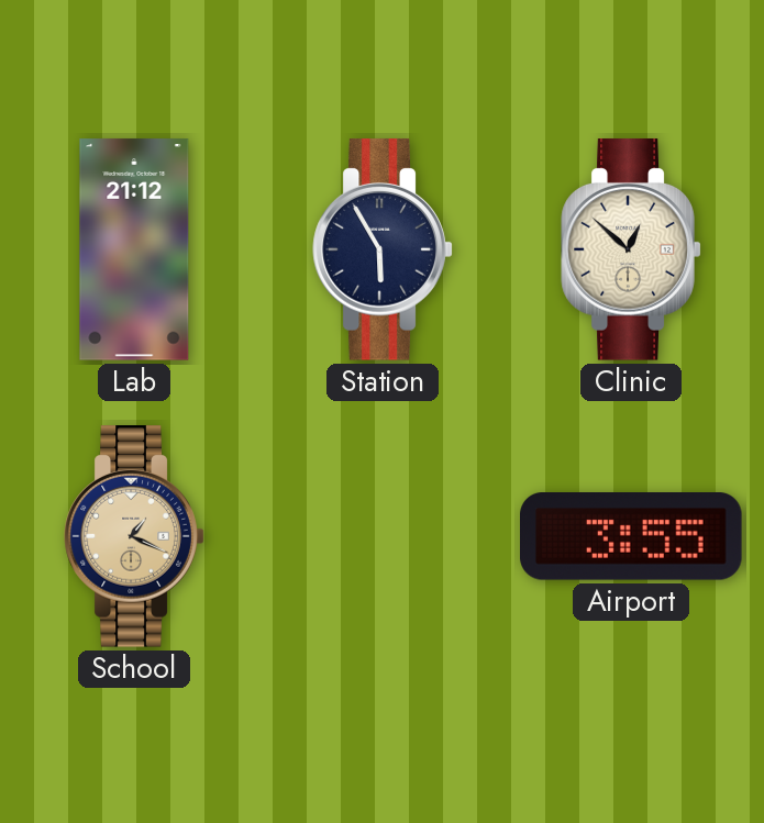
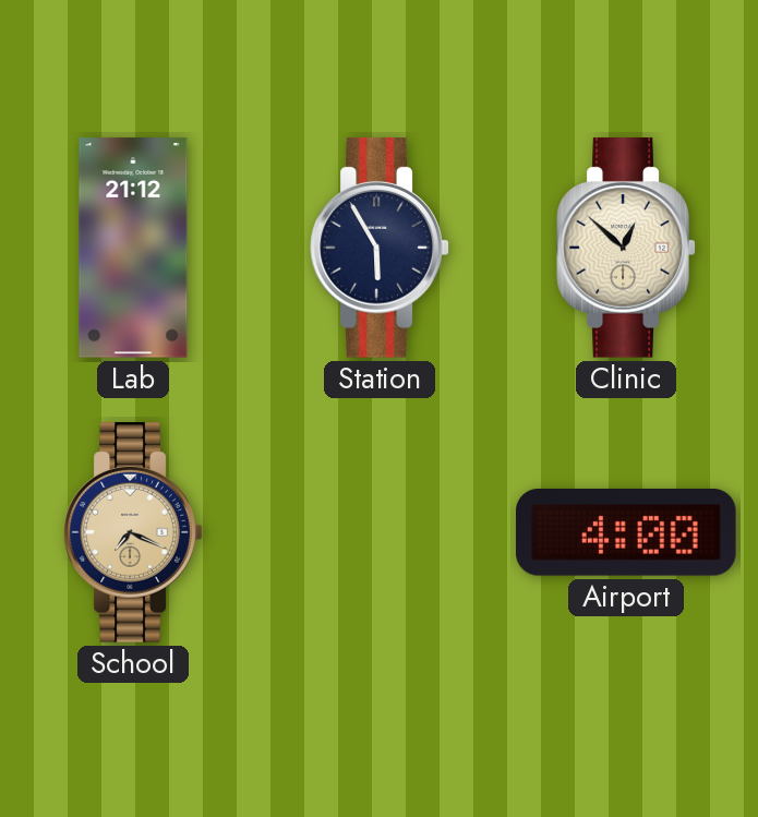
School: 1:19 -> 7:19 (133, 532)
Airport: 3:55 -> 4:00 (627, 533)
